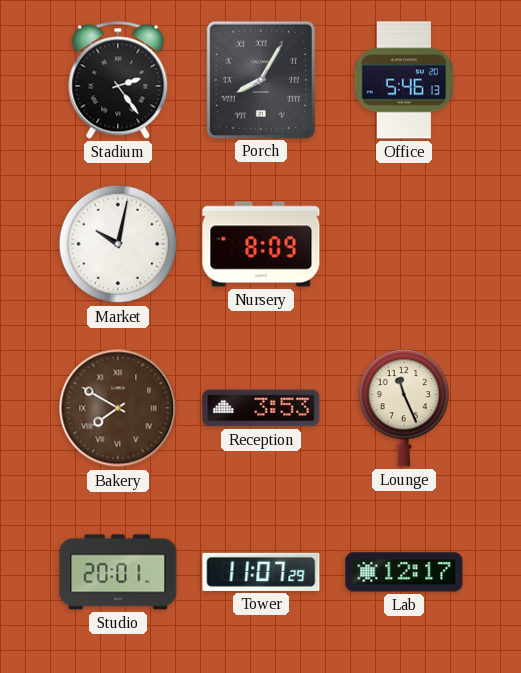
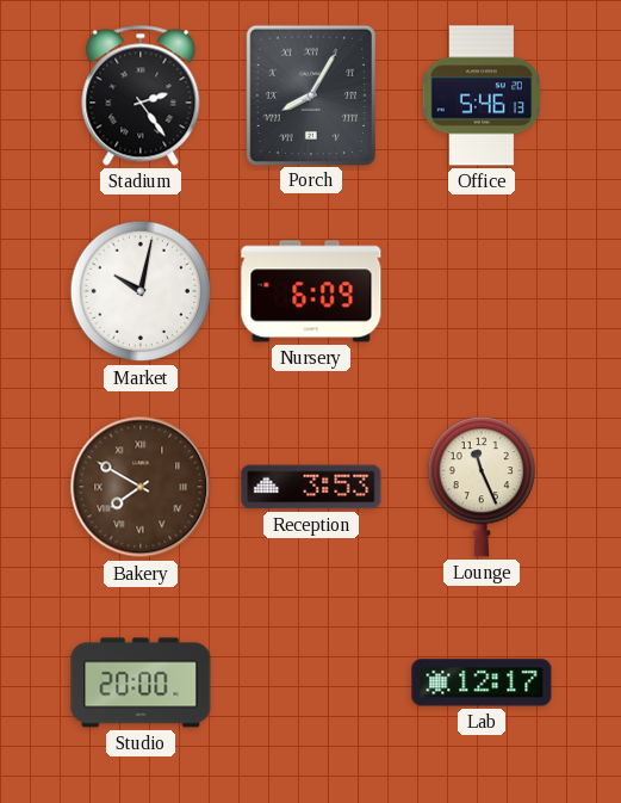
Nursery: 8:09 -> 6:09 (311, 291)
Studio: 20:01 -> 20:00 (141, 682)
Tower: 11:07 -> none (261, 572)
